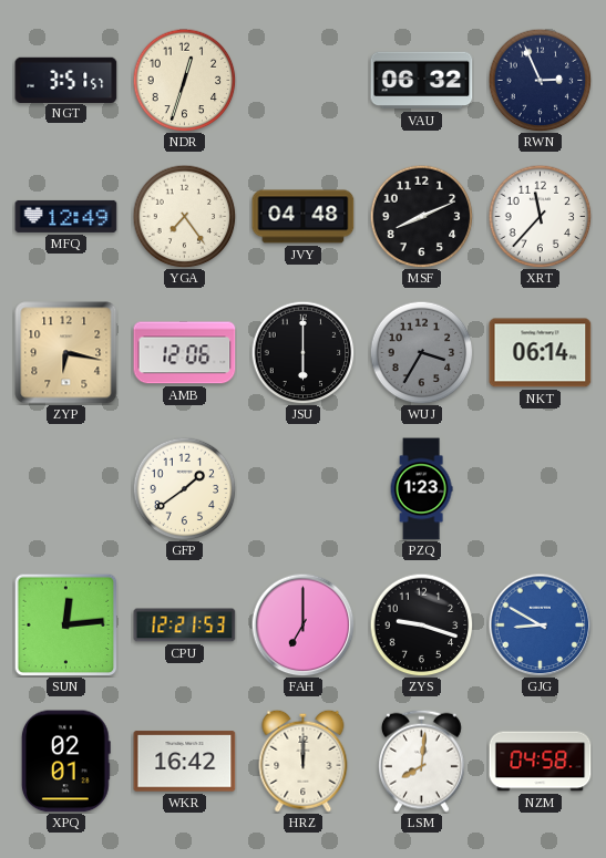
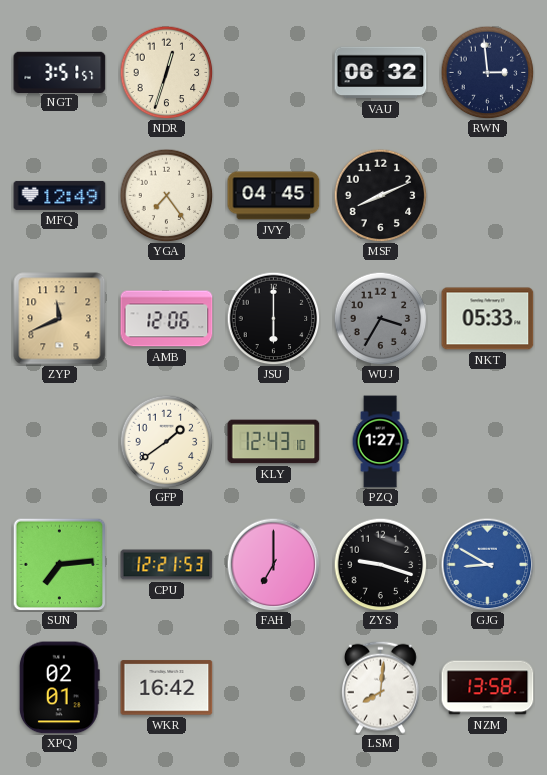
RWN: 2:56 -> 2:59 (487, 72)
JVY: 04:48 -> 04:45 (274, 196)
XRT: 11:37 -> none (540, 216)
ZYP: 6:17 -> 11:41 (60, 319)
NKT: 06:14 -> 05:33 (488, 319)
KLY: none -> 12:43 (274, 442)
PZQ: 1:23 -> 1:27 (380, 442)
SUN: 12:14 -> 7:14 (59, 564)
HRZ: 12:00 -> none (304, 761)
NZM: 04:58 -> 13:58 (488, 688)
